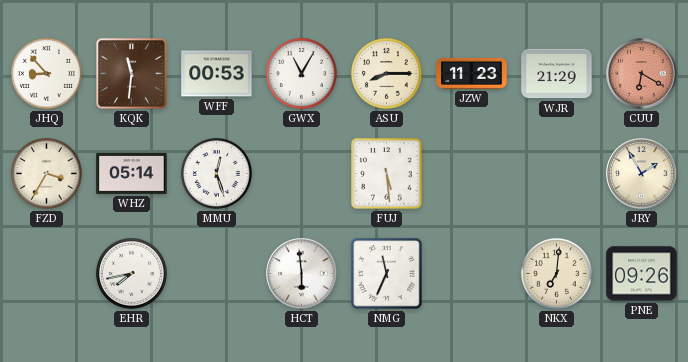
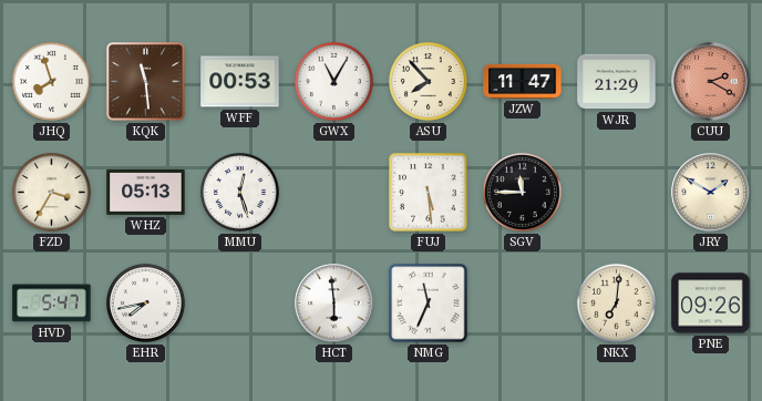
JHQ: 8:53 -> 7:57 (51, 81)
KQK: 11:31 -> 11:29 (146, 82)
ASU: 8:15 -> 7:53 (428, 81)
JZW: 11:23 -> 11:47 (523, 81)
CUU: 6:20 -> 2:20 (711, 82)
WHZ: 05:14 -> 05:13 (146, 192)
SGV: none -> 11:45 (522, 192)
JRY: 1:55 -> 1:50 (711, 193)
HVD: none -> 5:47 (52, 304)
